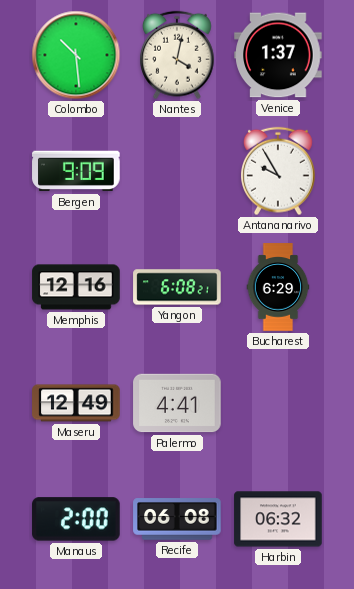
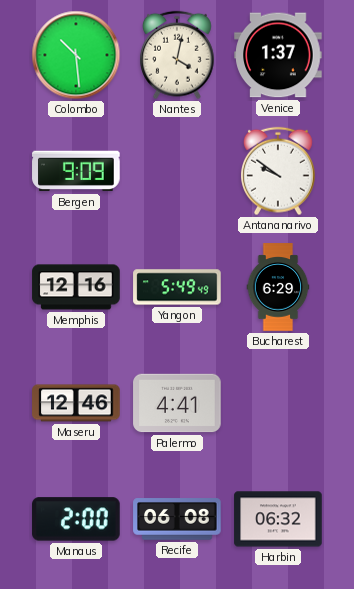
Antananarivo: 9:55 -> 9:51 (279, 171)
Yangon: 6:08 -> 5:49 (177, 287)
Maseru: 12:49 -> 12:46 (76, 403)
